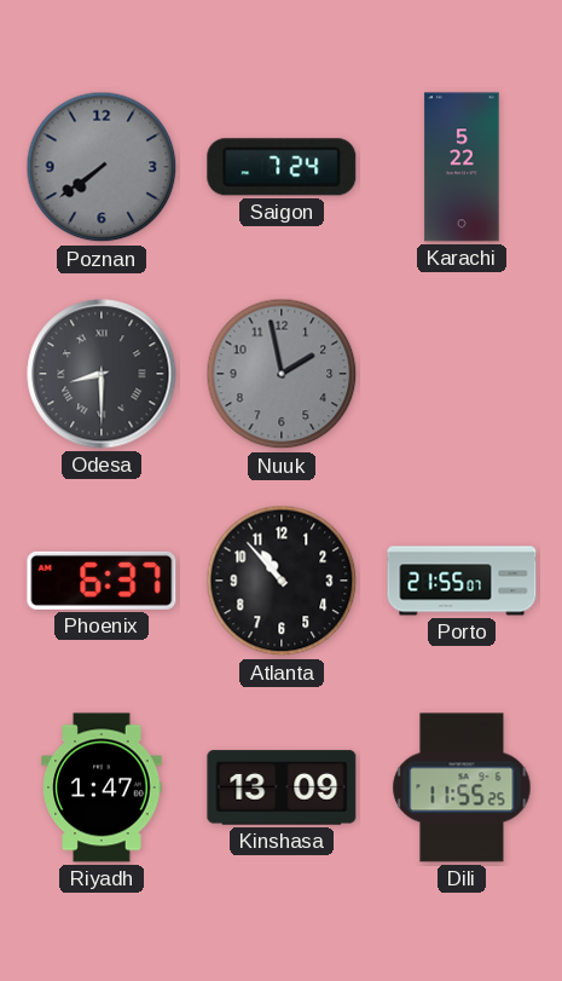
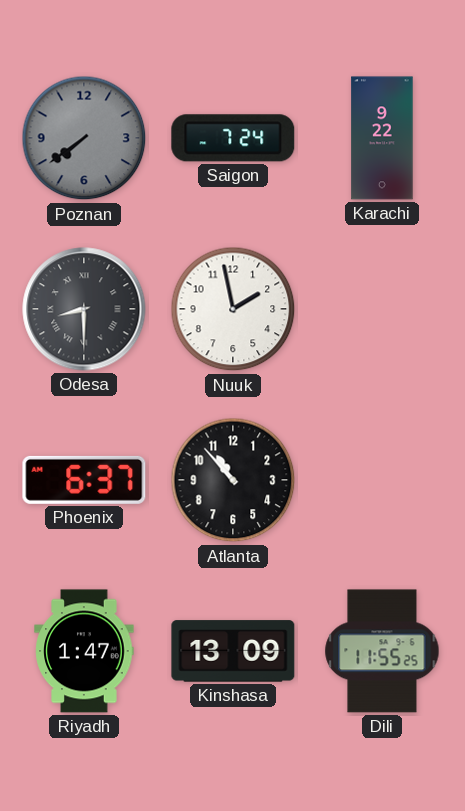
Karachi: 5:22 -> 9:22 (382, 138)
Nuuk dial: grey -> white (233, 309)
Porto: 21:55 -> none (462, 581)
